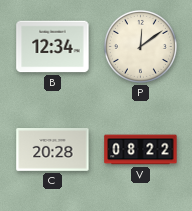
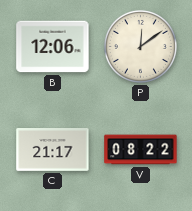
B: 12:34 -> 12:06 (53, 47)
C: 20:28 -> 21:17 (53, 150)
